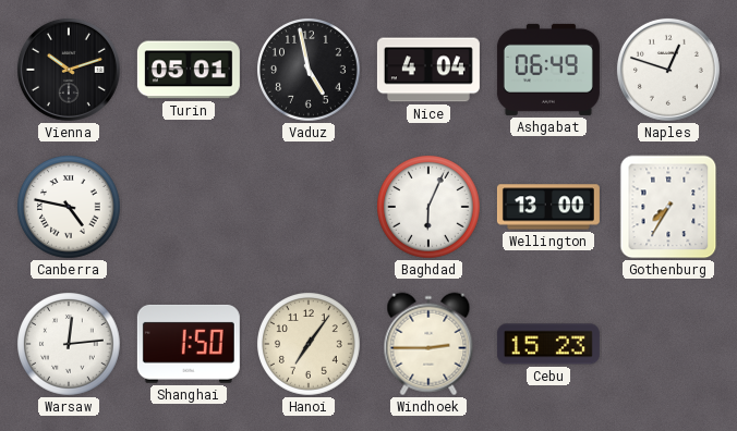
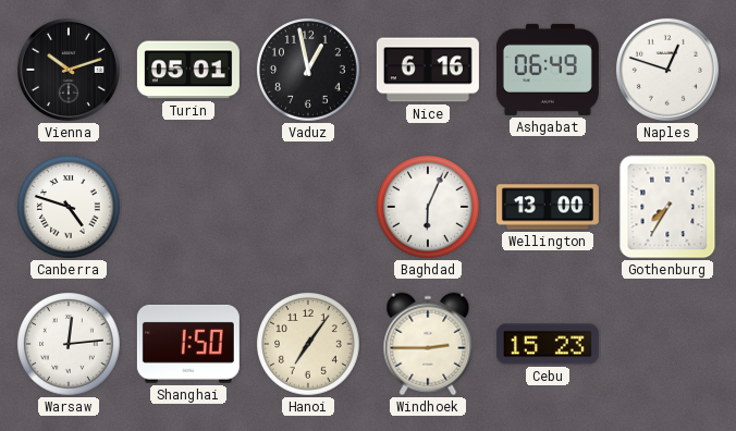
Vaduz: 4:58 -> 12:58 (309, 71)
Nice: 4:04 -> 6:16 (428, 70)
Canberra: 4:47 -> 4:48 (70, 208)
